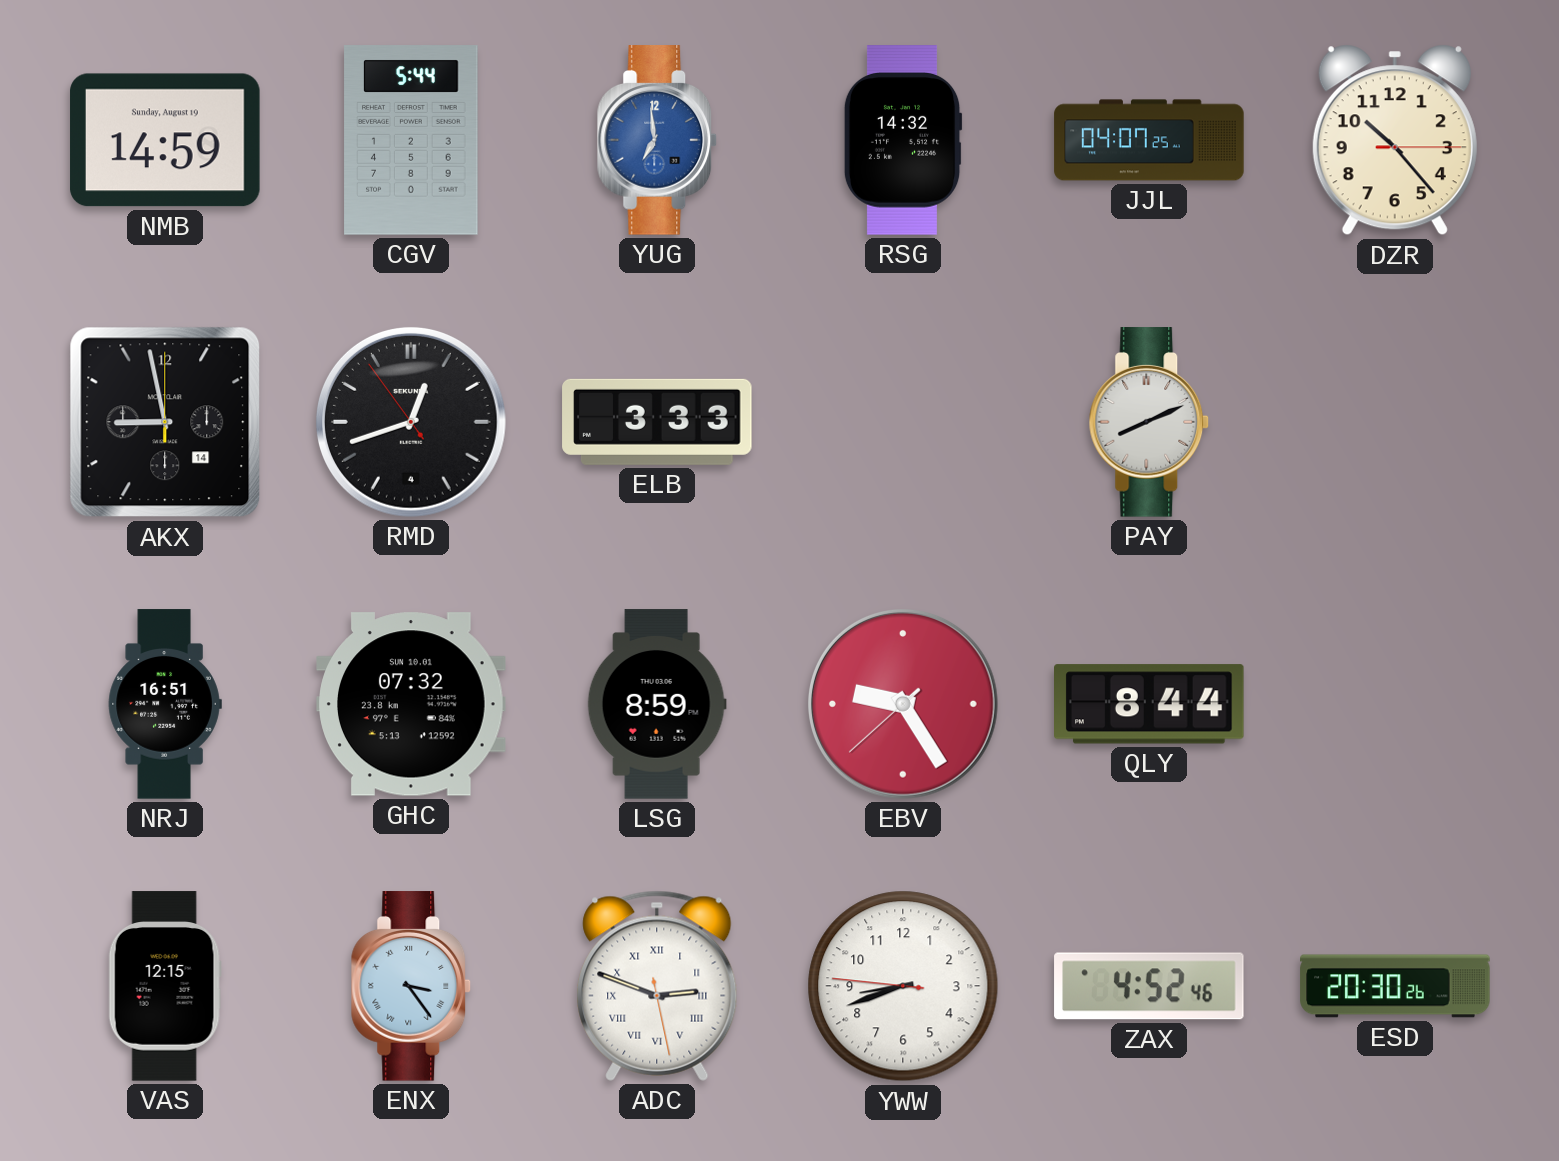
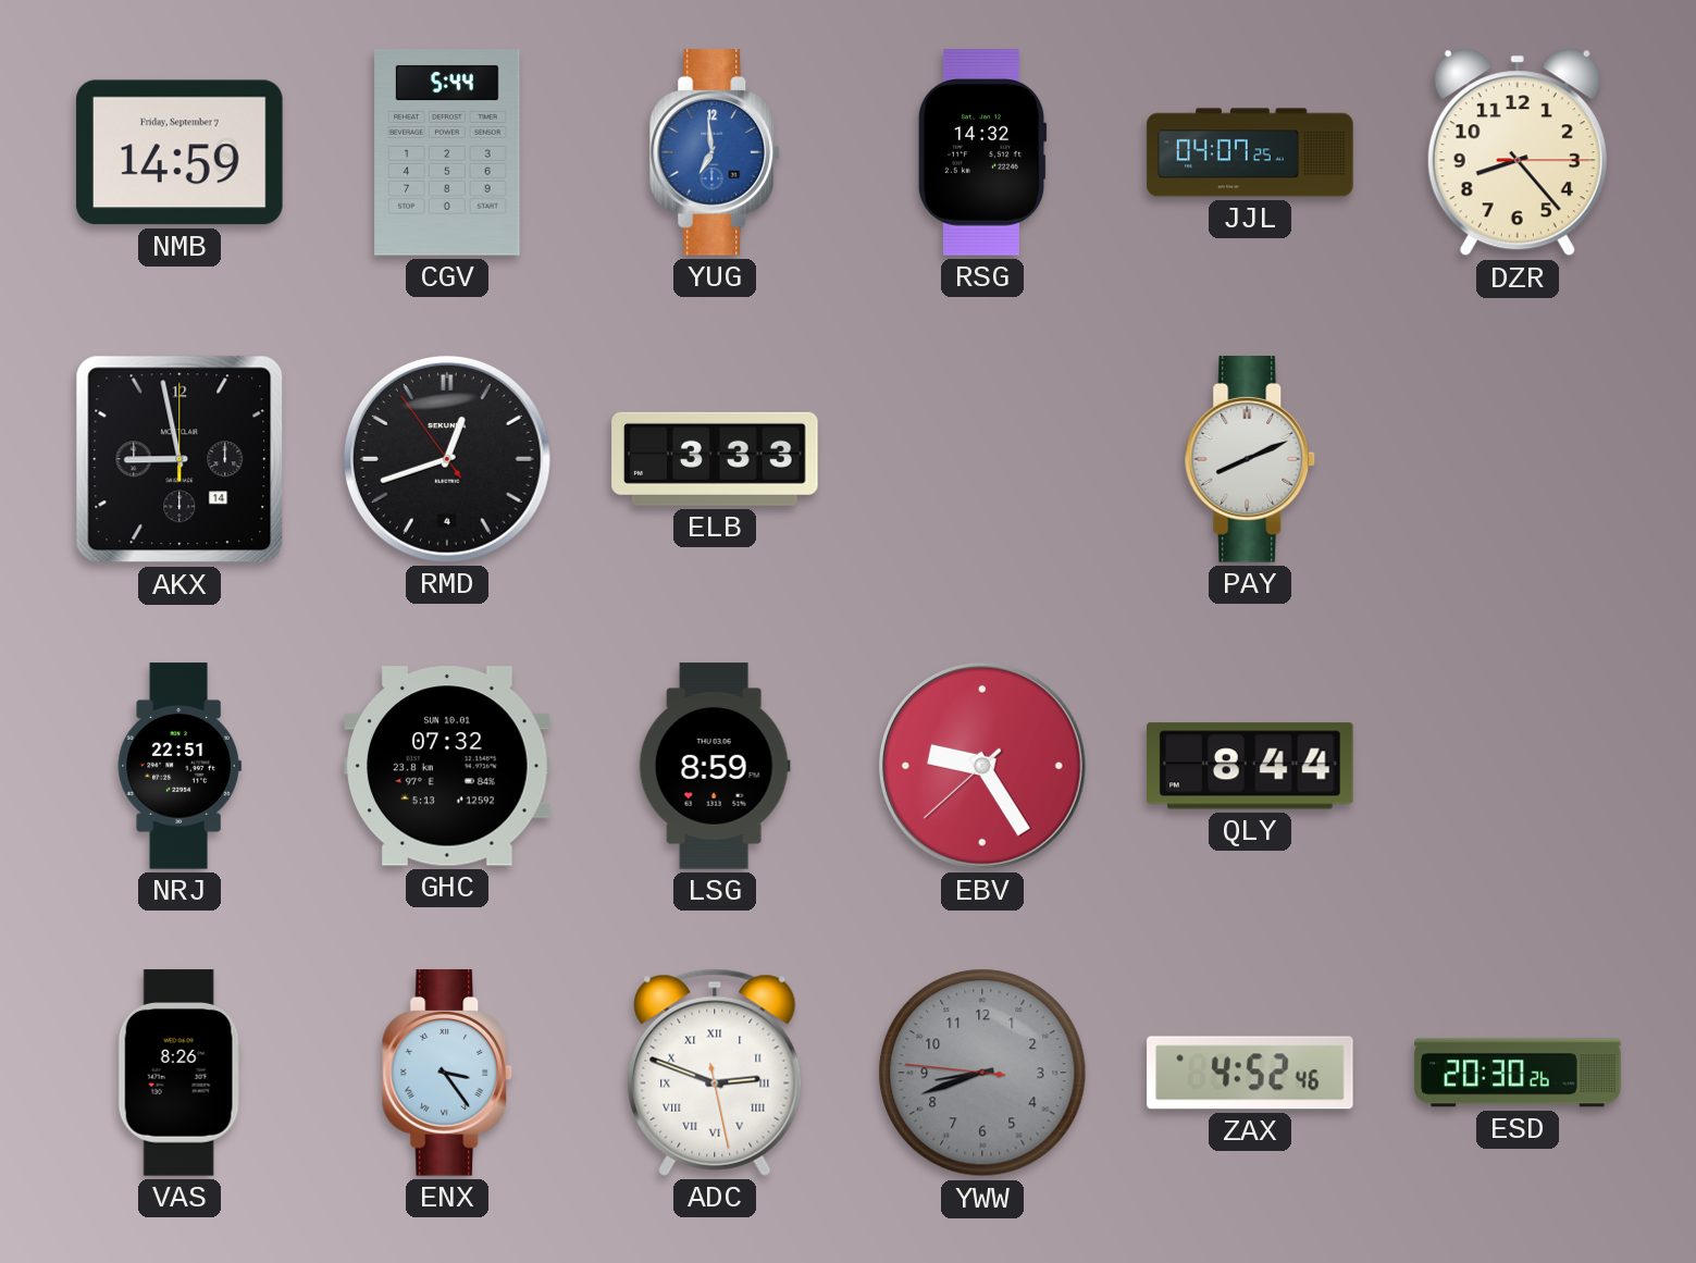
NMB date: Sunday, August 19 -> Friday, September 7 (179, 152)
DZR: 10:23 -> 8:23 (1518, 152)
NRJ: 16:51 -> 22:51 (179, 766)
VAS: 12:15 -> 8:26 (179, 1073)
YWW dial: white -> grey (982, 1073)
